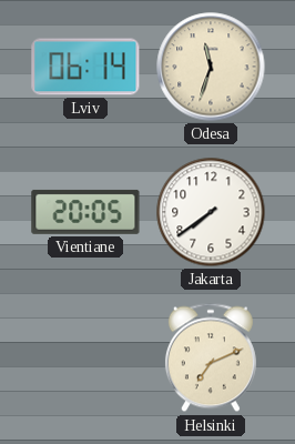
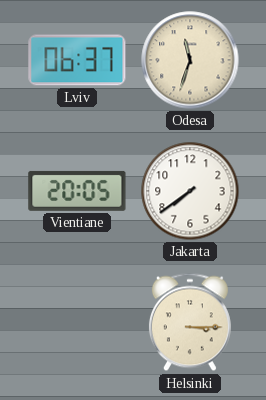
Lviv: 06:14 -> 06:37 (77, 60)
Helsinki: 7:11 -> 3:15 (190, 322)
